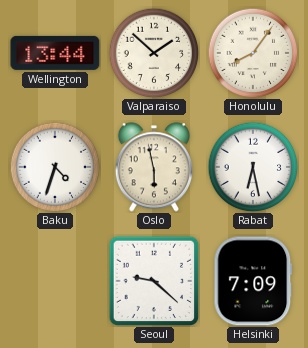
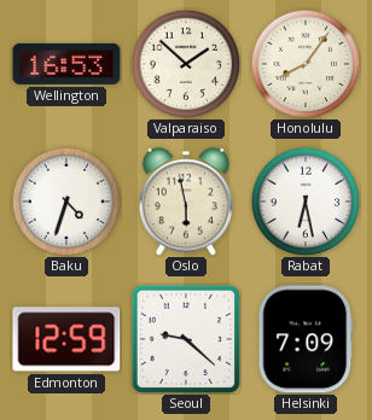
Wellington: 13:44 -> 16:53 (66, 64)
Edmonton: none -> 12:59 (66, 339)
